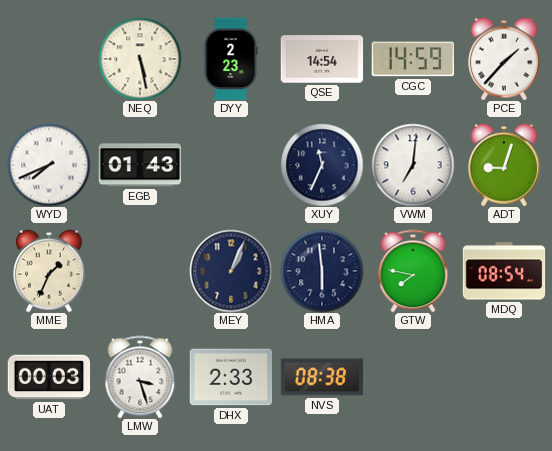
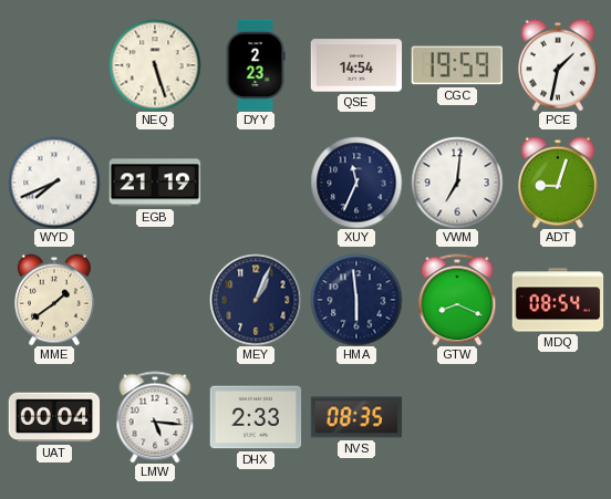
NEQ: 5:28 -> 5:27 (155, 65)
CGC: 14:59 -> 19:59 (456, 65)
PCE: 1:37 -> 1:32 (559, 65)
EGB: 01:43 -> 21:19 (155, 183)
MME: 1:34 -> 1:39 (55, 300)
GTW: 7:47 -> 8:19 (457, 300)
UAT: 00:03 -> 00:04 (54, 417)
LMW: 3:27 -> 5:16 (155, 417)
NVS: 08:38 -> 08:35 (356, 417)
